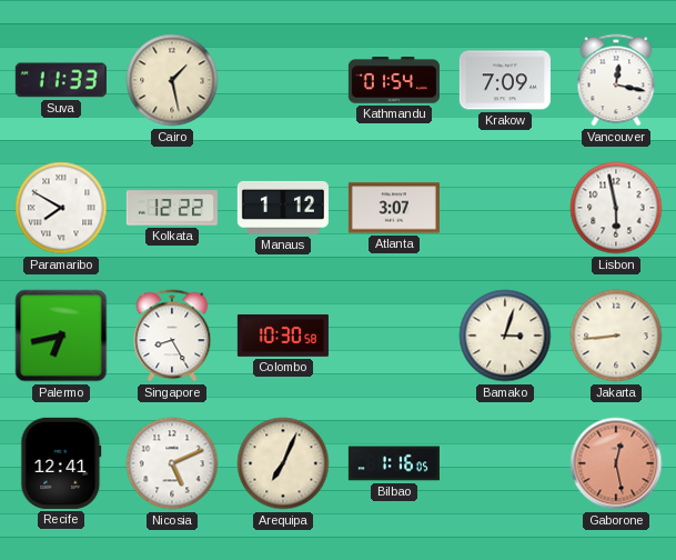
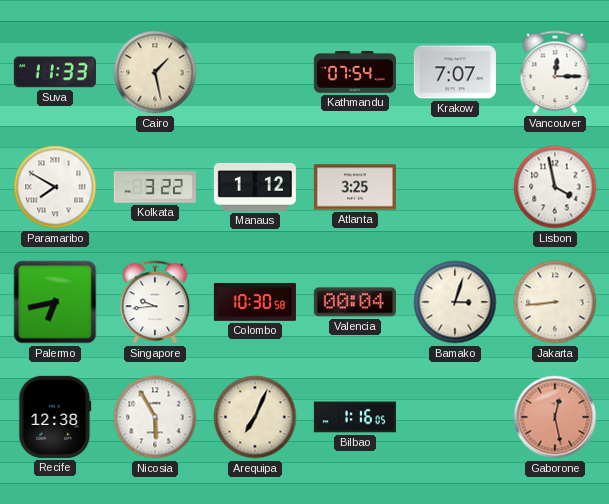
Kathmandu: 01:54 -> 07:54 (355, 72)
Krakow: 7:09 -> 7:07 (455, 72)
Vancouver: 12:17 -> 12:15 (555, 72)
Kolkata: 12:22 -> 3:22 (155, 187)
Atlanta: 3:07 -> 3:25 (355, 187)
Lisbon: 5:58 -> 3:58 (555, 187)
Singapore: 8:25 -> 9:44 (155, 302)
Valencia: none -> 00:04 (355, 302)
Recife: 12:41 -> 12:38 (55, 417)
Nicosia: 5:11 -> 5:55 (155, 417)
